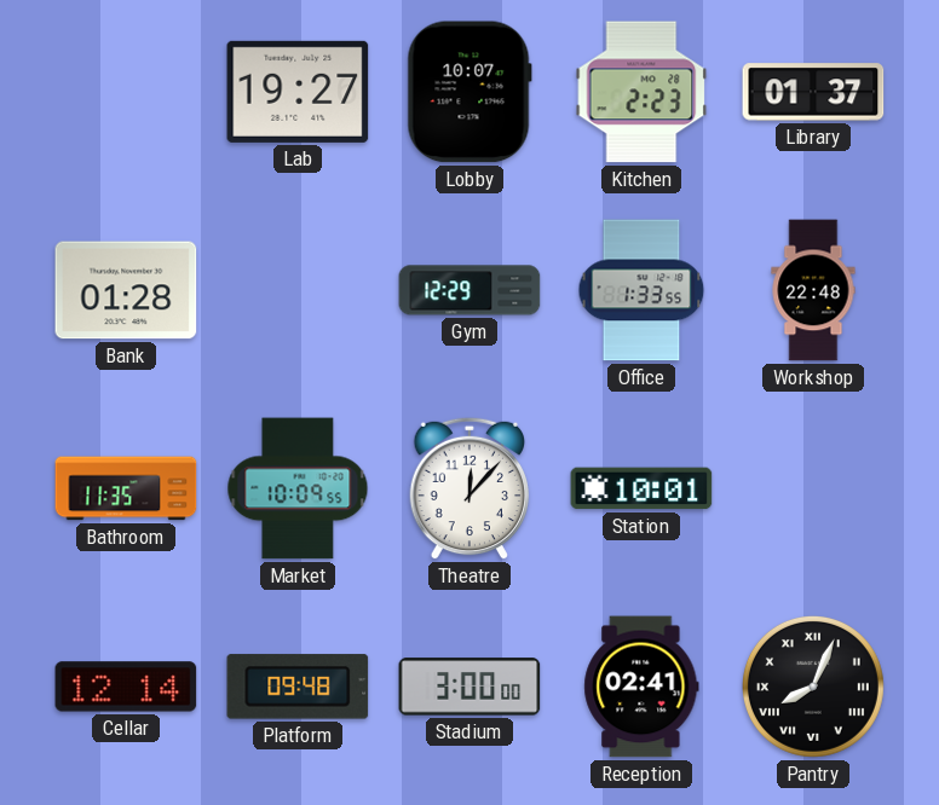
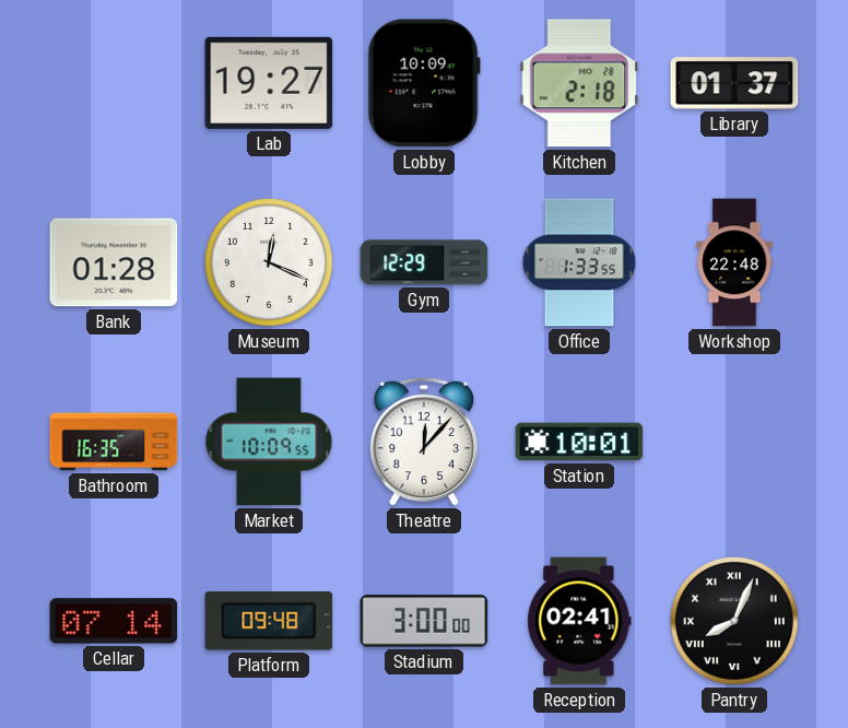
Lobby: 10:07 -> 10:09 (424, 83)
Kitchen: 2:23 -> 2:18 (579, 83)
Museum: none -> 12:19 (269, 262)
Bathroom: 11:35 -> 16:35 (114, 442)
Cellar: 12:14 -> 07:14 (114, 621)
